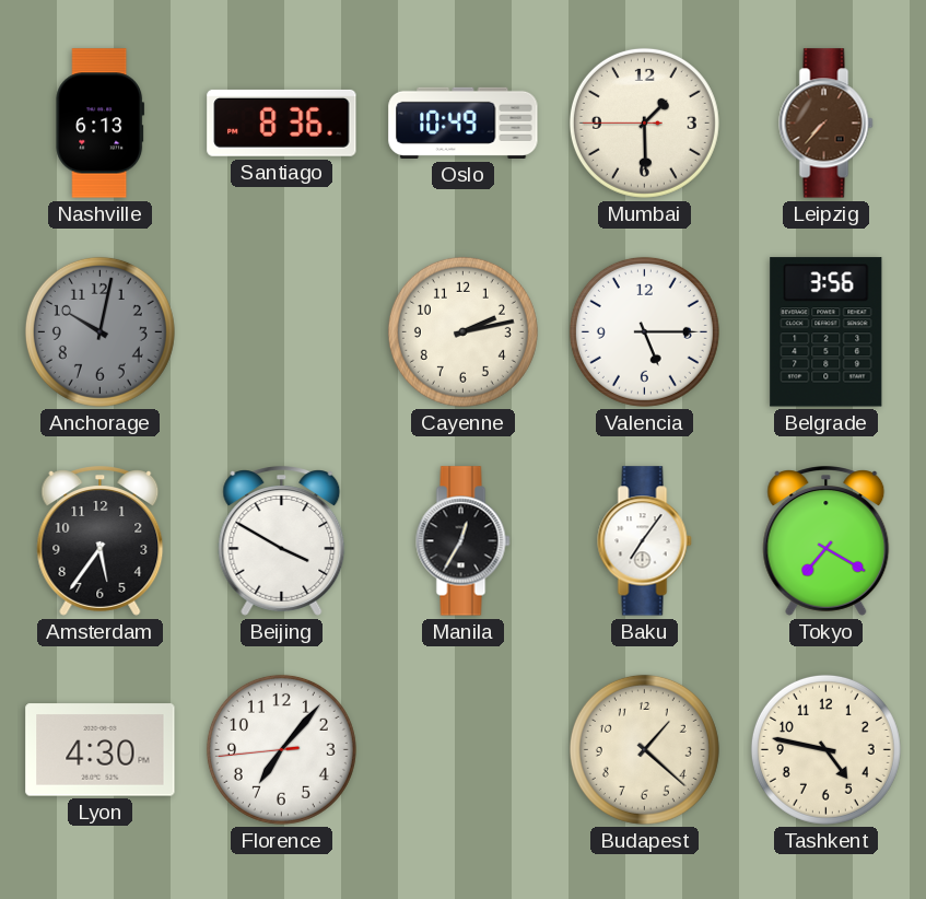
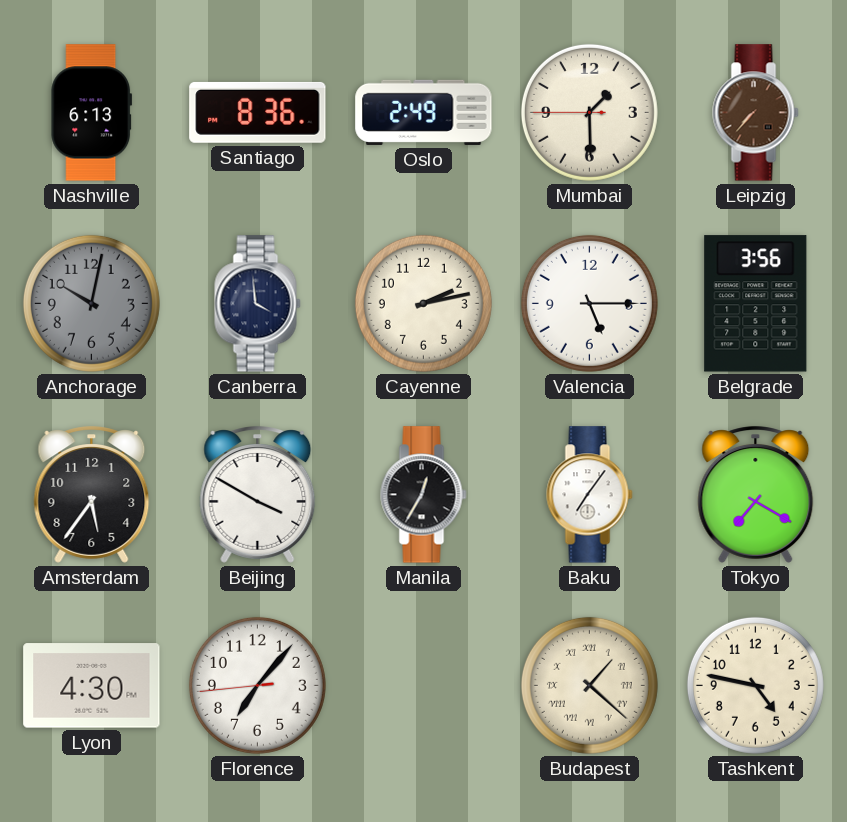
Oslo: 10:49 -> 2:49 (424, 112)
Canberra: none -> 3:59 (258, 304)
Budapest numerals: Arabic -> Roman (589, 685)
